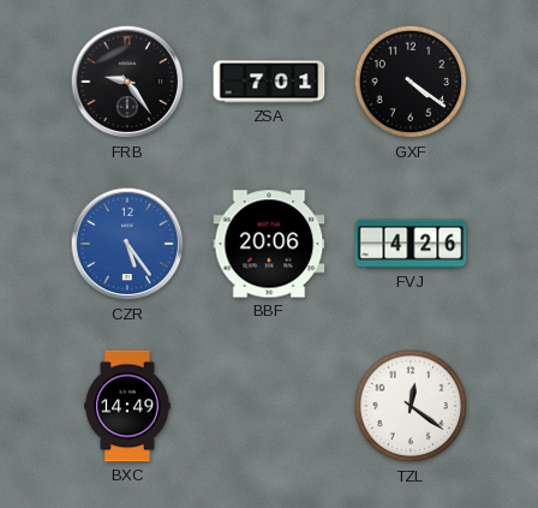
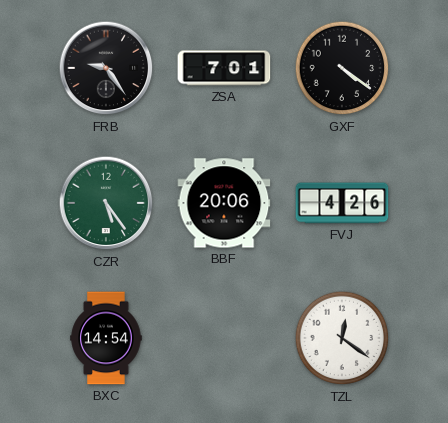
CZR dial: blue -> green (106, 203)
BXC: 14:49 -> 14:54 (106, 338)
